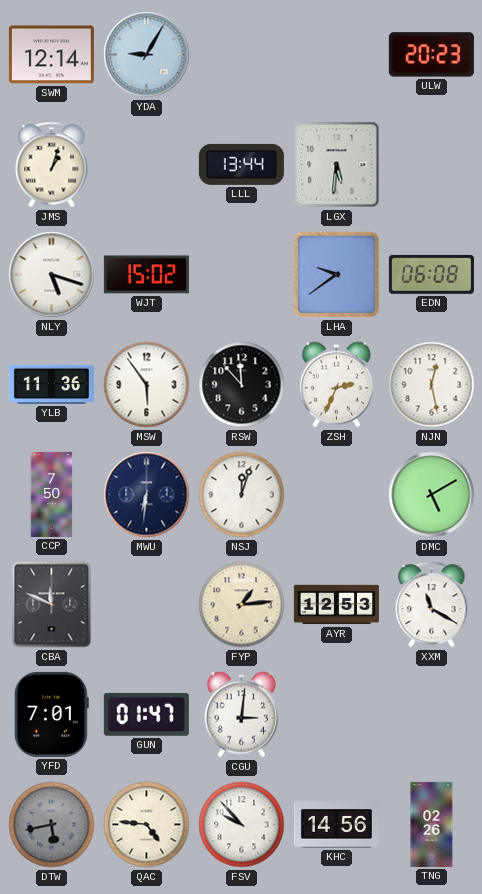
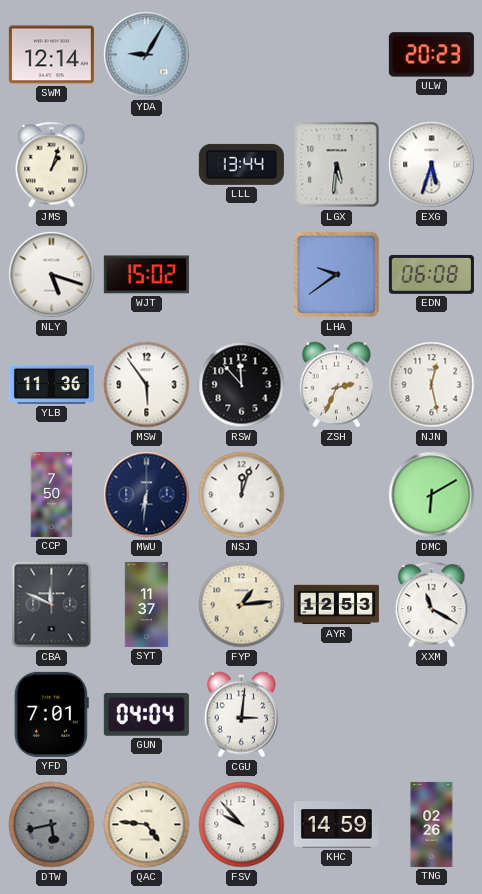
EXG: none -> 5:33 (432, 165)
DMC: 5:10 -> 6:10 (432, 495)
SYT: none -> 11:37 (147, 604)
GUN: 01:47 -> 04:04 (146, 714)
KHC: 14:56 -> 14:59 (336, 825)
